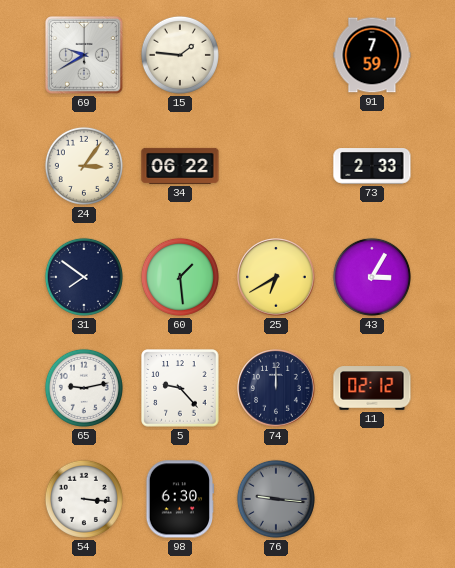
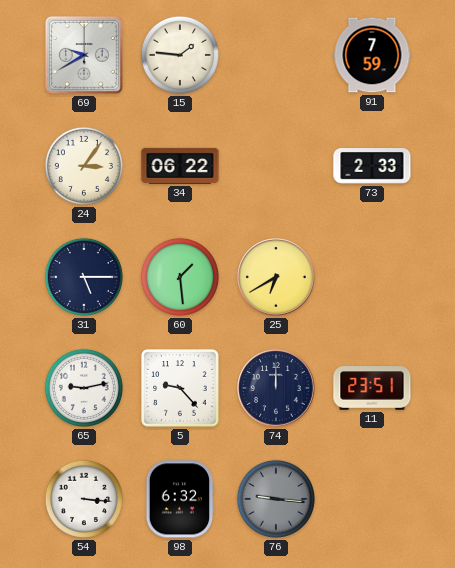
31: 7:51 -> 5:15 (84, 277)
43: 3:05 -> none (372, 277)
11: 02:12 -> 23:51 (372, 388)
98: 6:30 -> 6:32 (180, 499)
